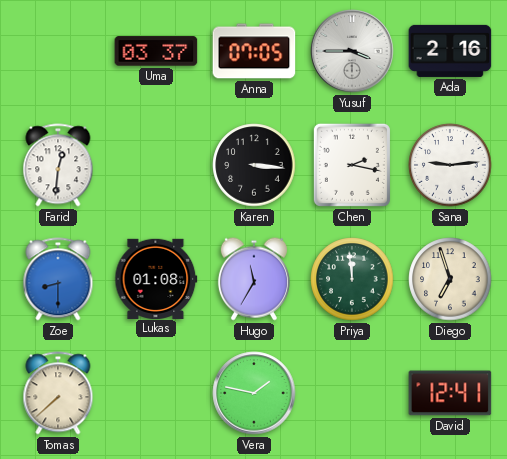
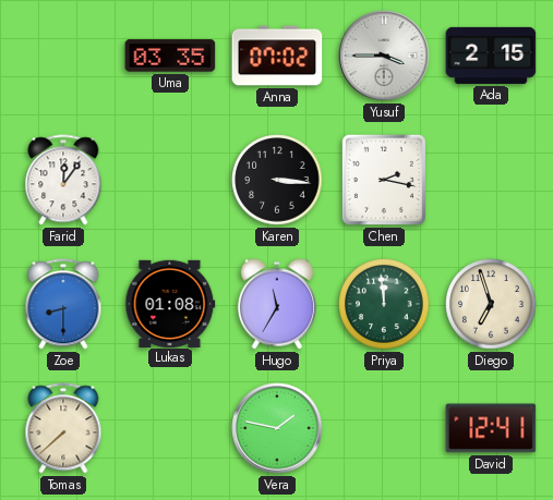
Uma: 03:37 -> 03:35 (170, 56)
Anna: 07:05 -> 07:02 (277, 56)
Ada: 2:16 -> 2:15 (491, 56)
Farid: 12:31 -> 12:06 (63, 180)
Sana: 9:14 -> none (450, 165)
